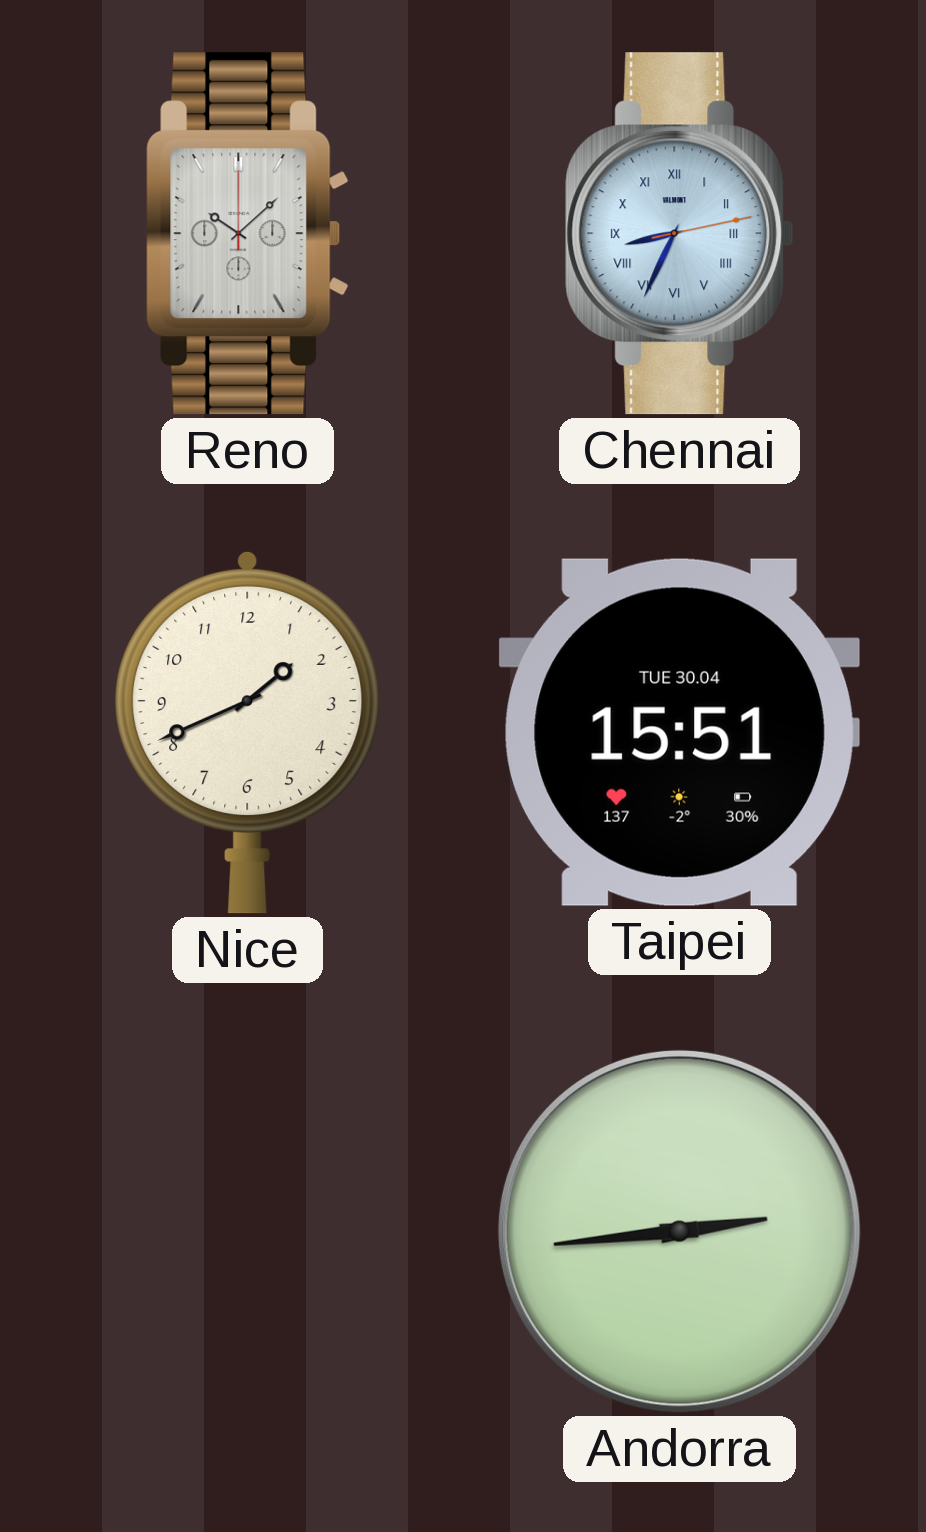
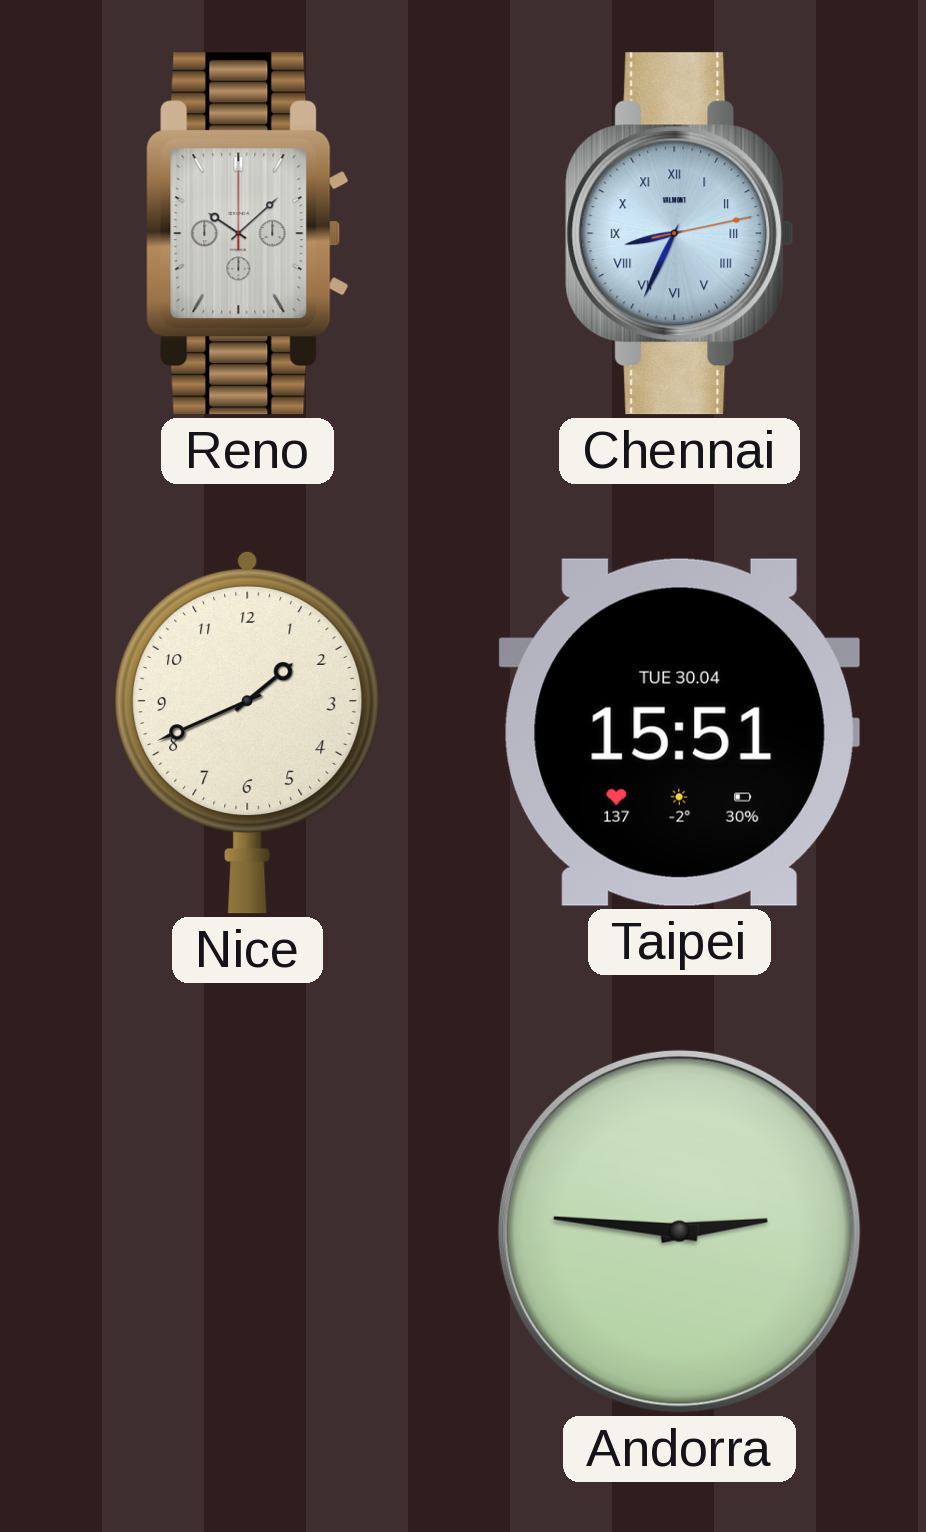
Andorra: 2:44 -> 2:46 (679, 1231)
